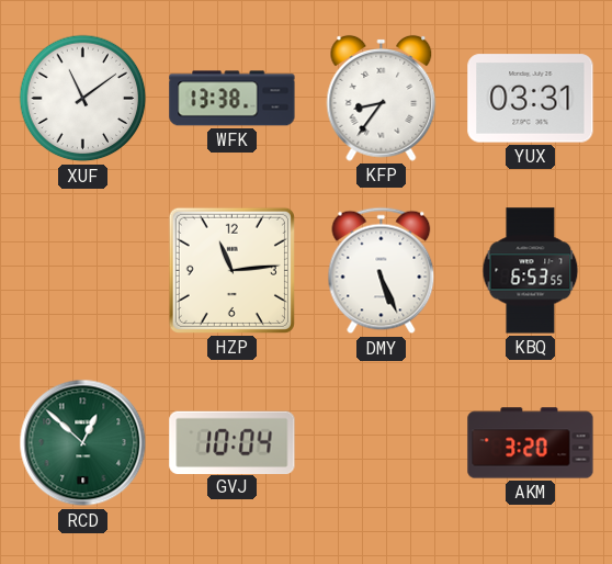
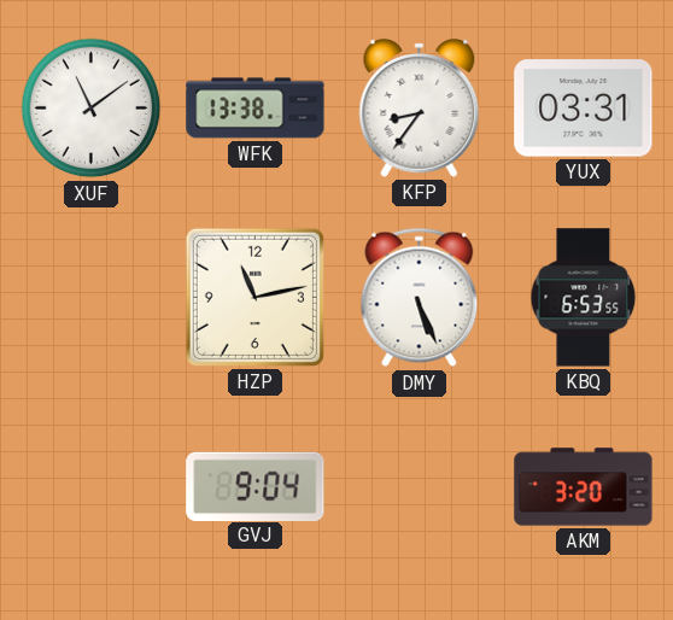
HZP: 11:14 -> 11:13 (254, 297)
RCD: 12:52 -> none (83, 443)
GVJ: 10:04 -> 9:04 (256, 486)
